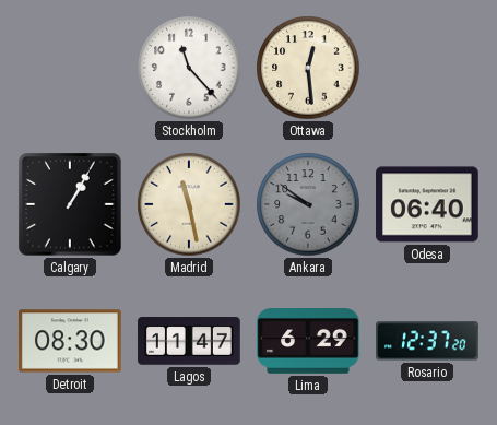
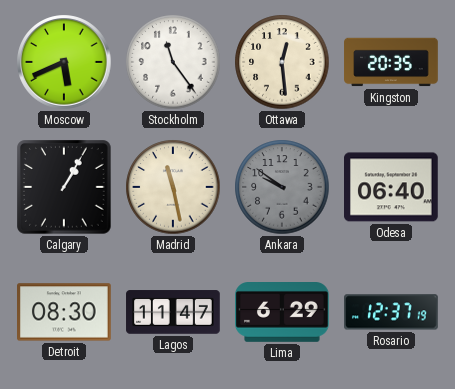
Moscow: none -> 5:41 (64, 62)
Stockholm: 11:23 -> 11:24 (173, 62)
Kingston: none -> 20:35 (391, 62)
Rosario: 12:37:20 -> 12:37:19 (391, 312)
